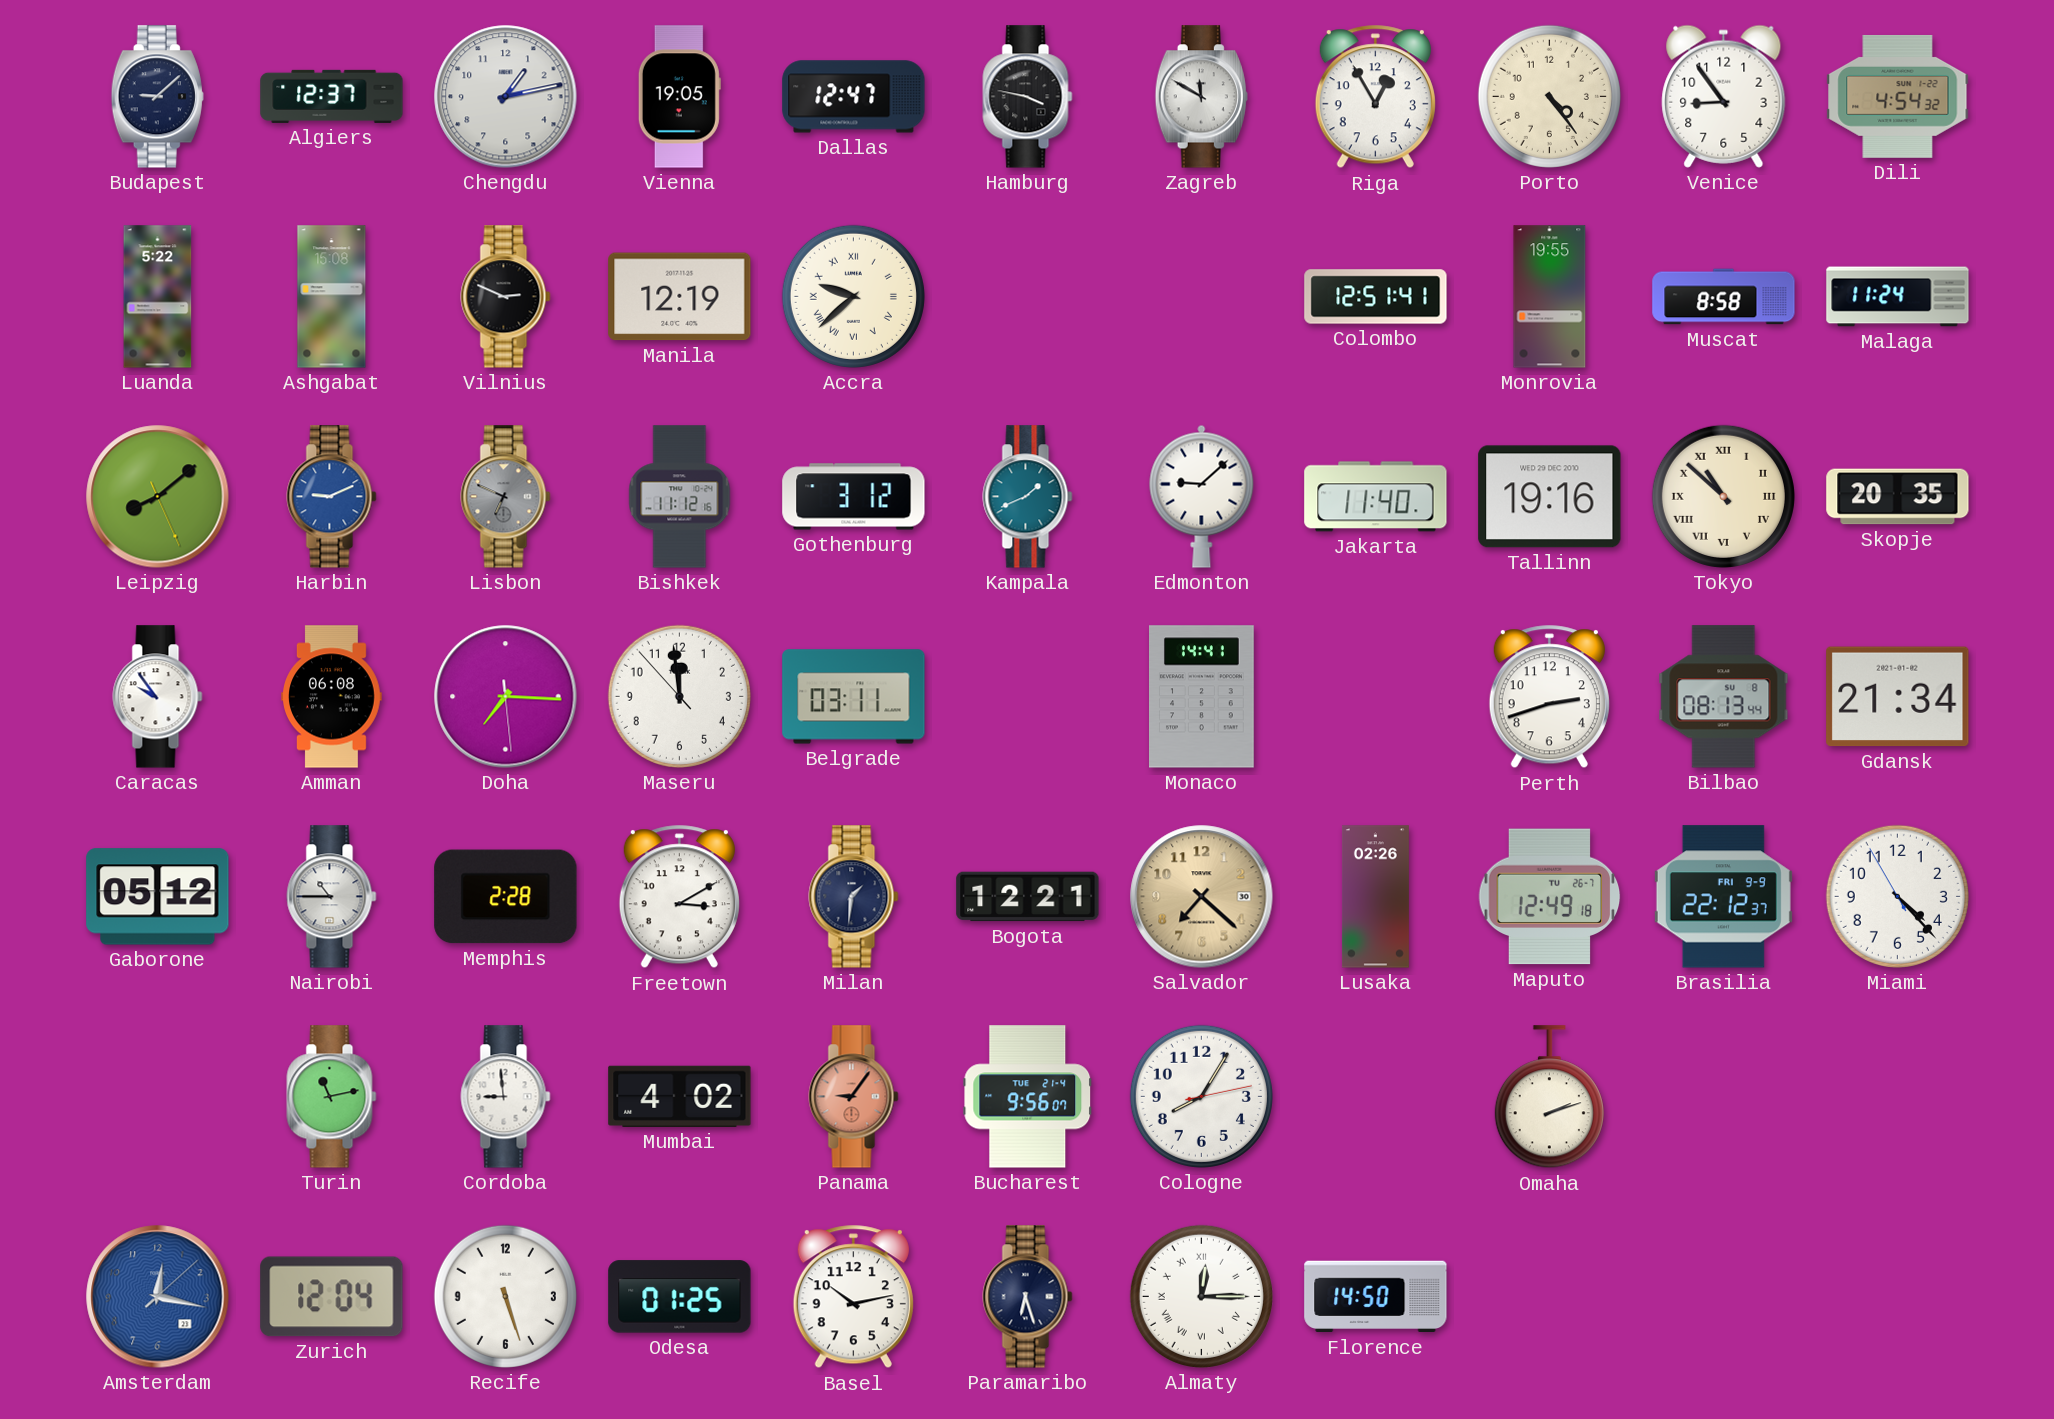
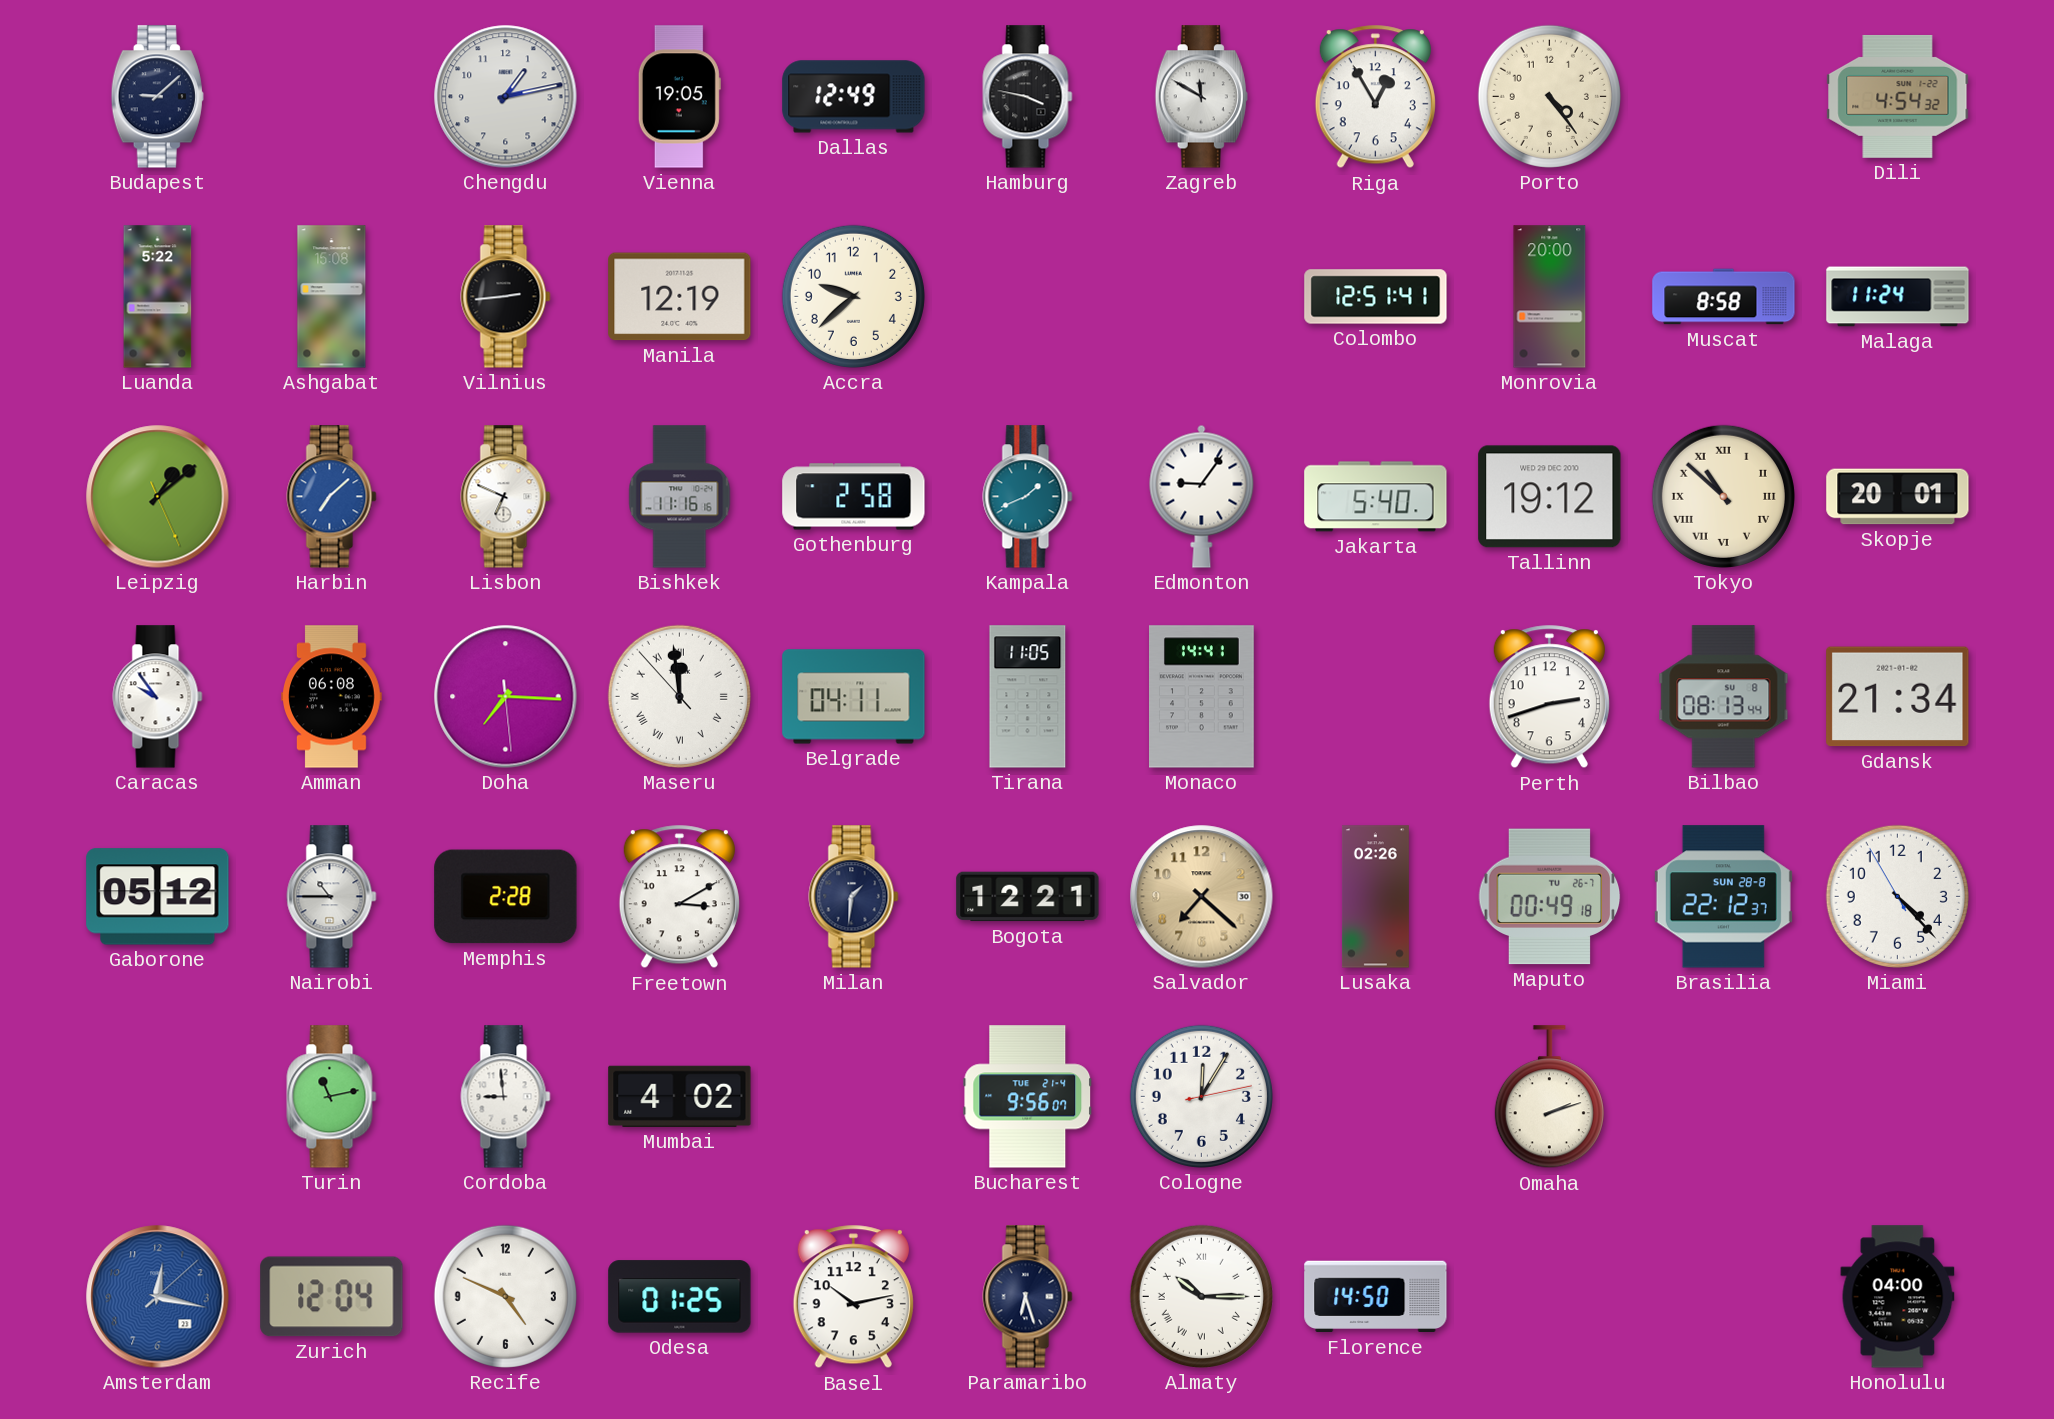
Algiers: 12:37 -> none (332, 96)
Dallas: 12:47 -> 12:49 (854, 97)
Venice: 8:54 -> none (1724, 96)
Vilnius: 2:49 -> 2:44 (506, 297)
Accra numerals: Roman -> Arabic (853, 296)
Monrovia: 19:55 -> 20:00 (1550, 297)
Leipzig: 8:08 -> 1:08 (158, 497)
Harbin: 9:11 -> 7:08 (332, 497)
Lisbon dial: grey -> white (506, 497)
Bishkek: 11:12 -> 11:16 (680, 497)
Gothenburg: 3:12 -> 2:58 (854, 497)
Edmonton: 9:08 -> 9:06 (1202, 496)
Jakarta: 11:40 -> 5:40 (1376, 497)
Tallinn: 19:16 -> 19:12 (1550, 497)
Skopje: 20:35 -> 20:01 (1898, 497)
Maseru numerals: Arabic -> Roman (679, 696)
Belgrade: 03:11 -> 04:11 (854, 697)
Tirana: none -> 11:05 (1028, 697)
Maputo: 12:49 -> 00:49 (1550, 897)
Brasilia date: FRI 9-9 -> SUN 28-8 (1723, 897)
Panama: 9:06 -> none (854, 1097)
Cologne: 8:05 -> 12:05 (1201, 1096)
Recife: 5:27 -> 4:49 (505, 1296)
Almaty: 12:15 -> 10:15 (1201, 1296)
Honolulu: none -> 04:00 (1898, 1297)
